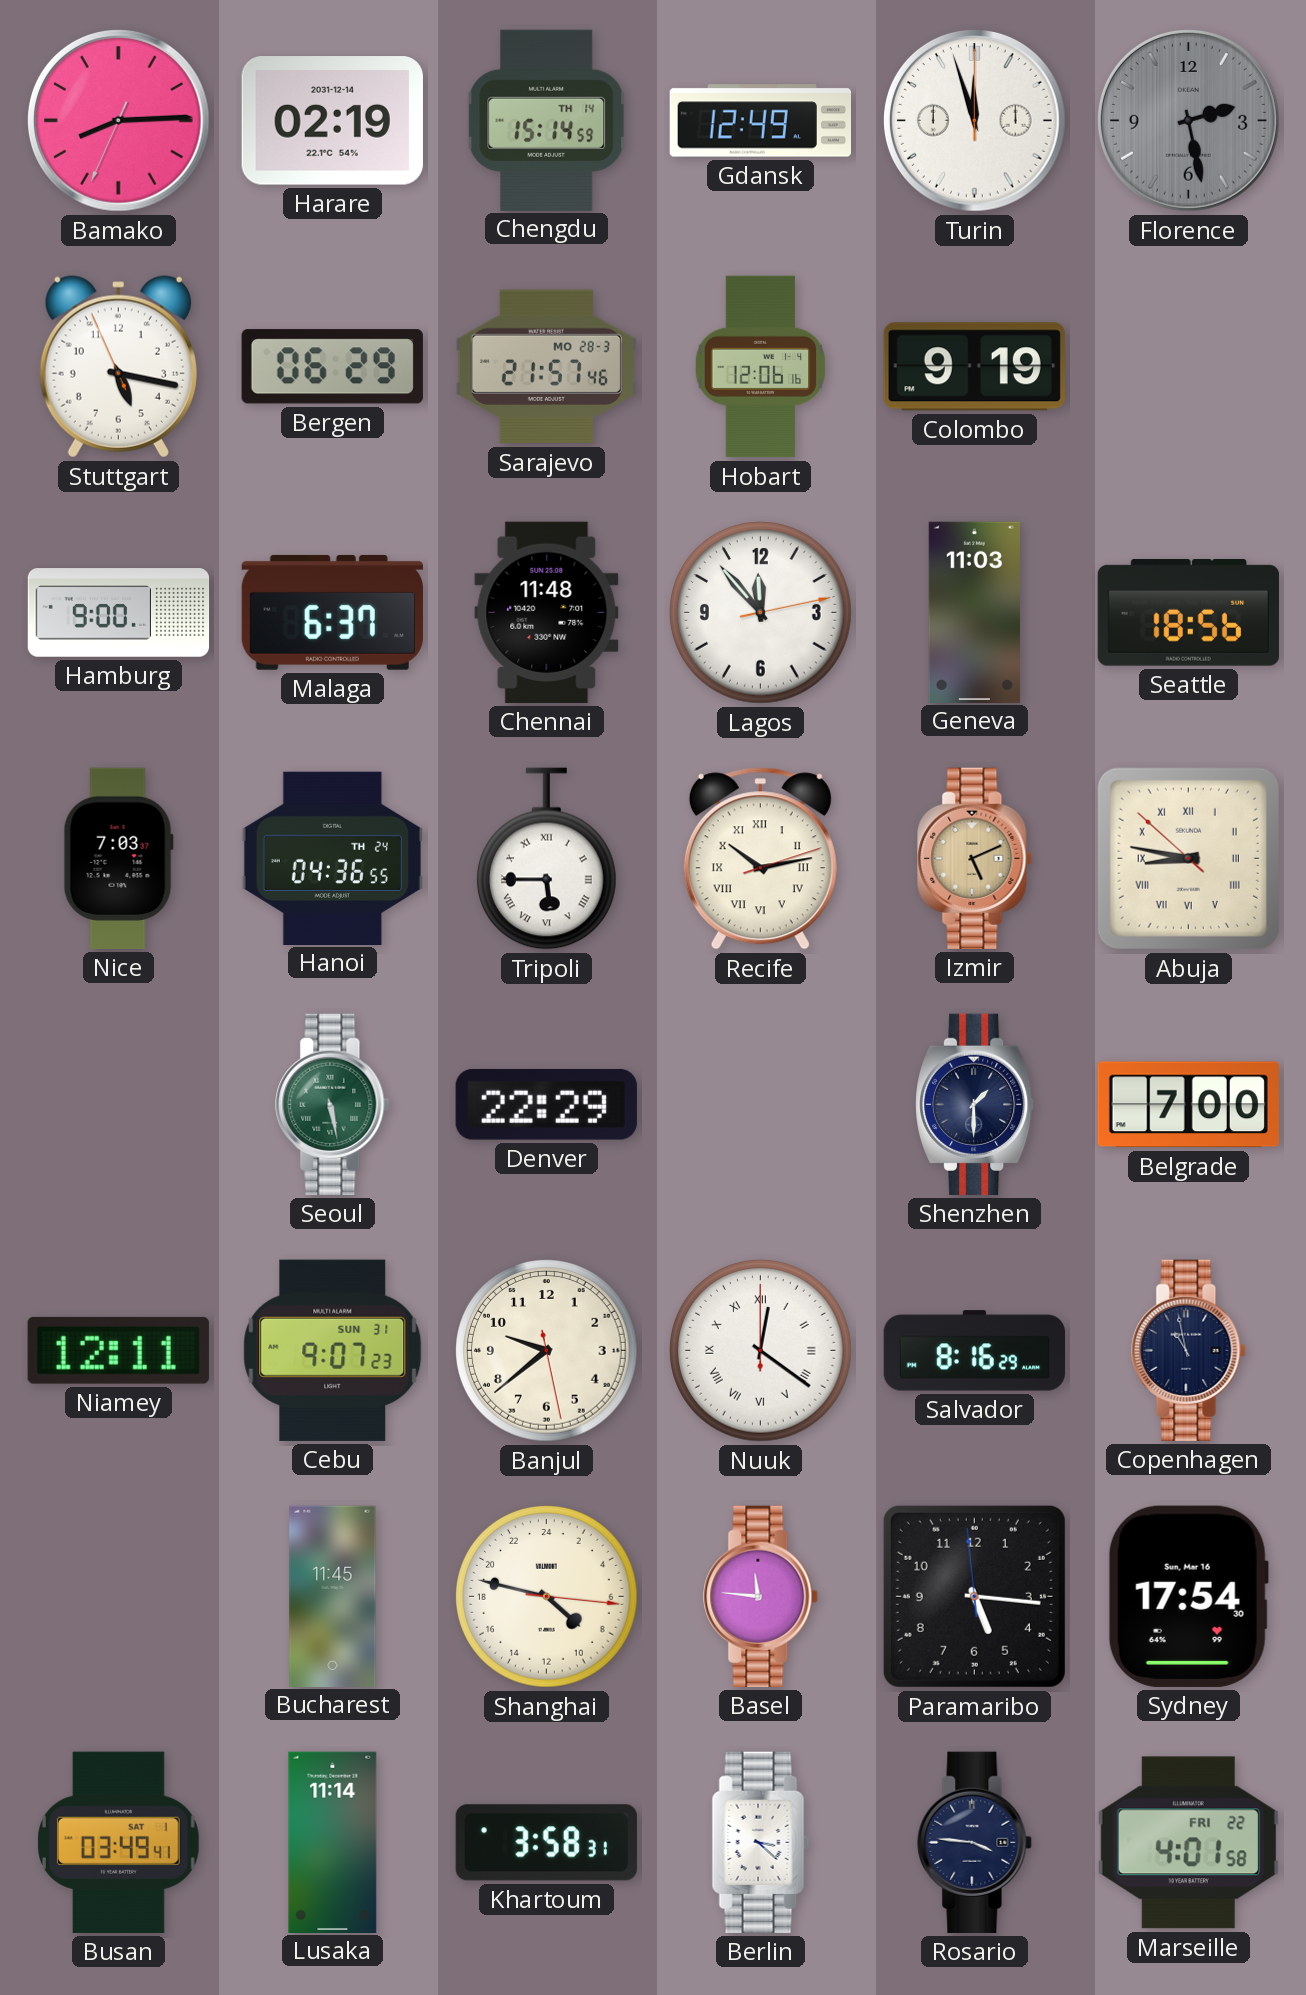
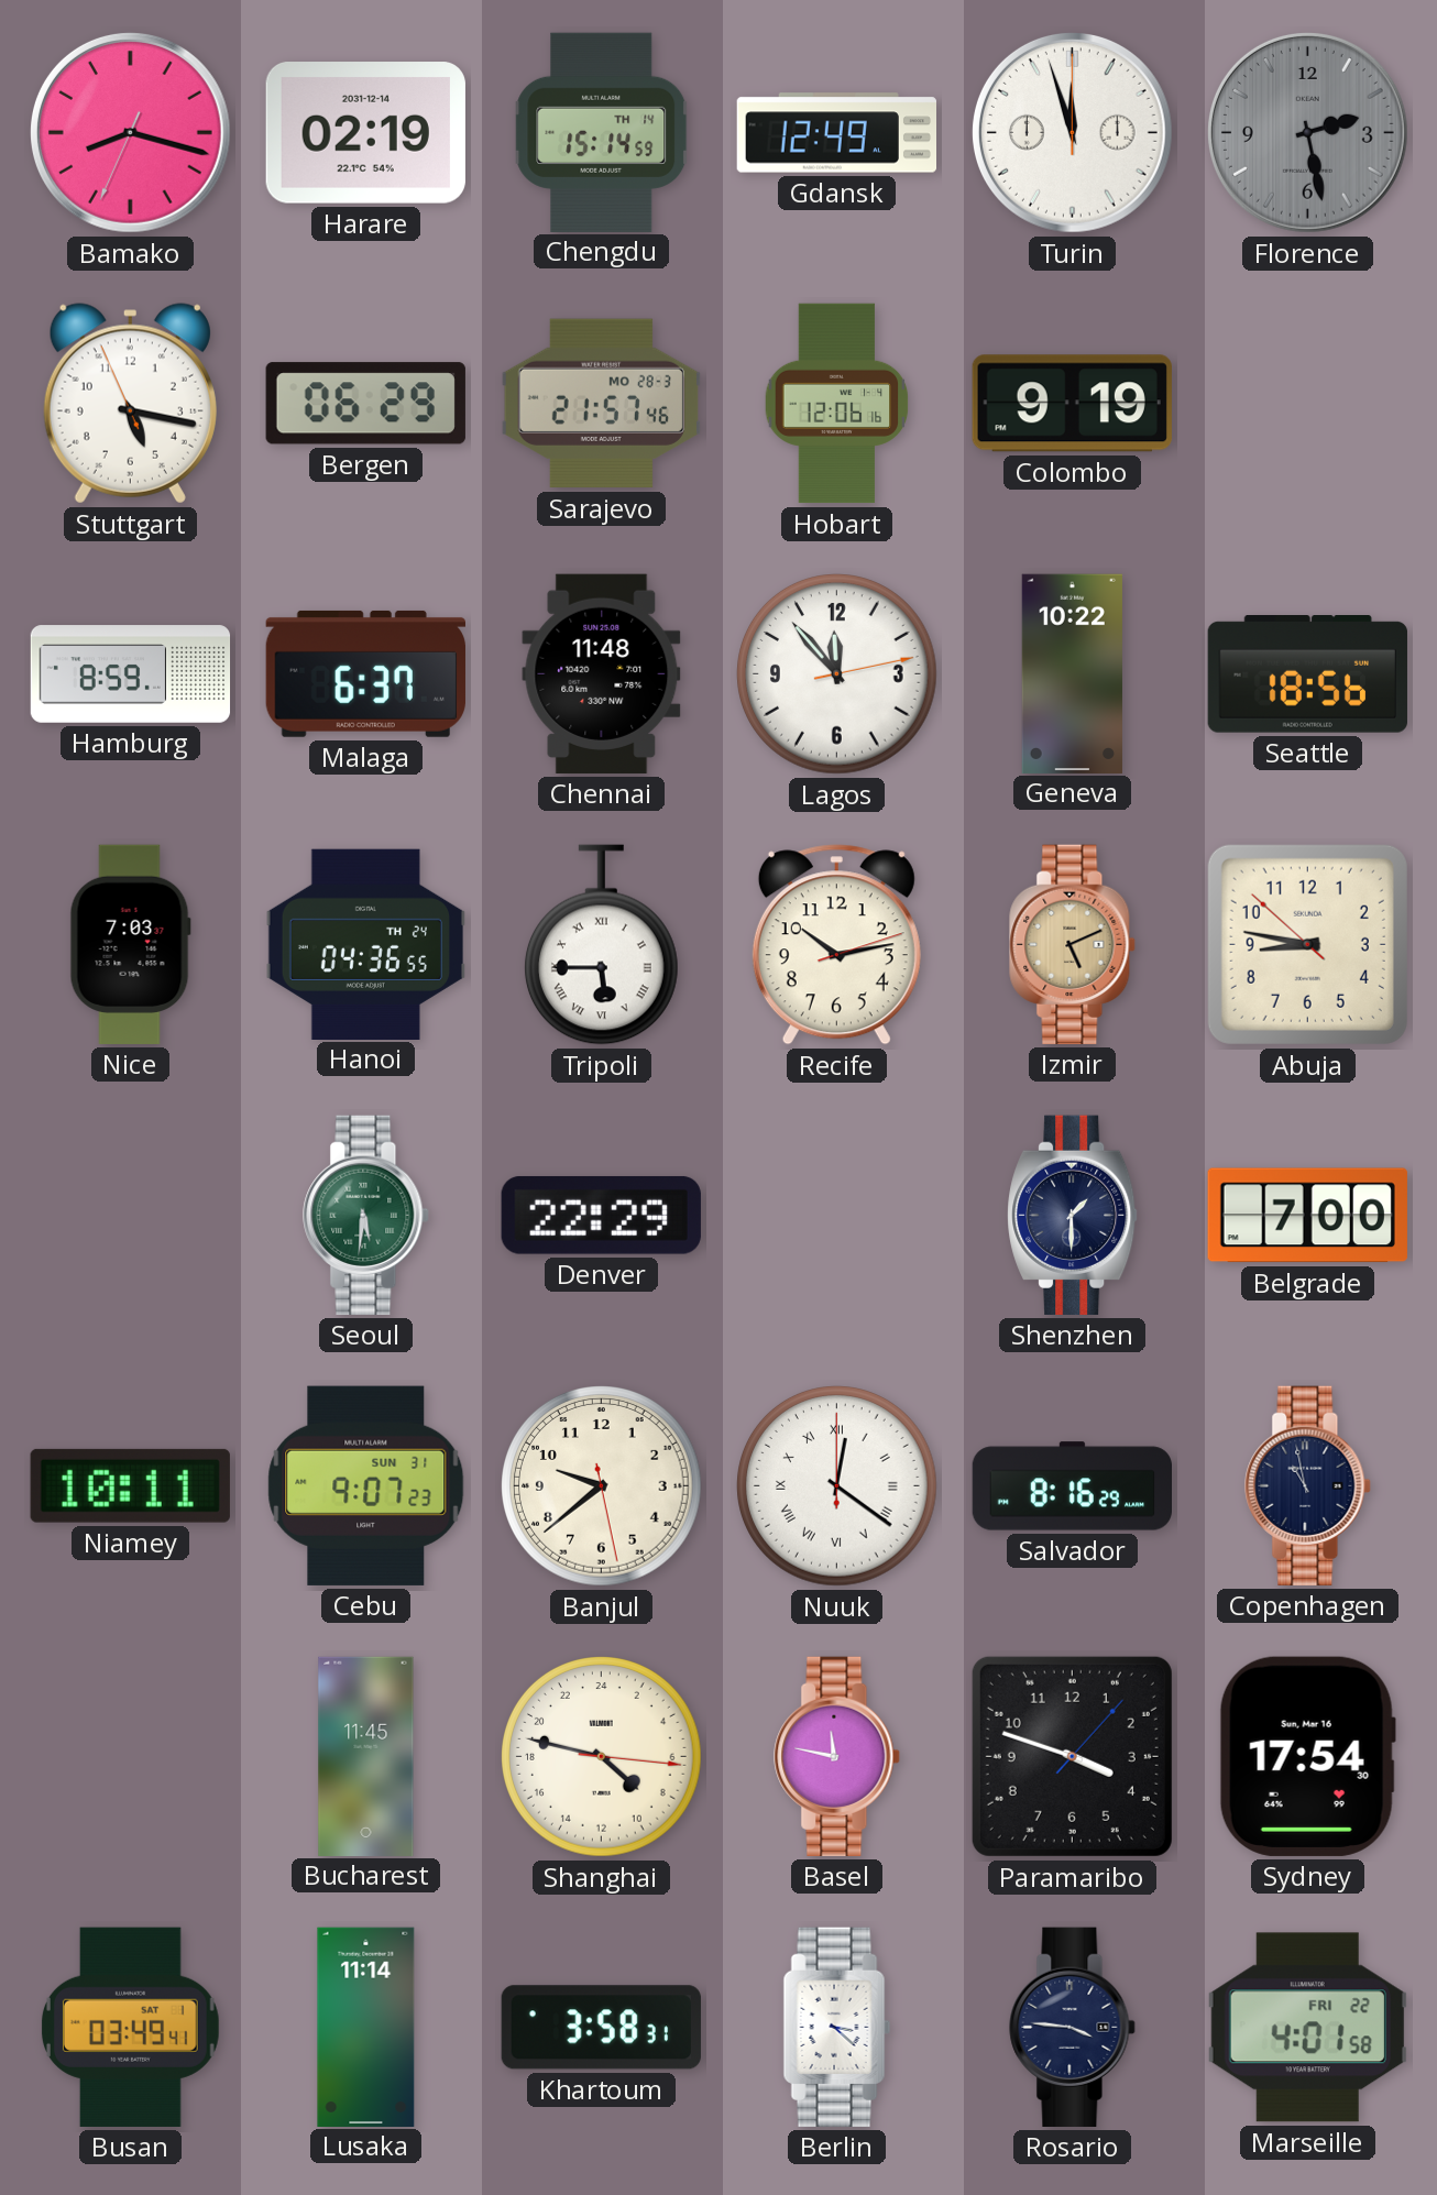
Bamako: 8:14 -> 8:17 (130, 132)
Hamburg: 9:00 -> 8:59 (131, 674)
Geneva: 11:03 -> 10:22 (1072, 673)
Recife numerals: Roman -> Arabic (836, 945)
Abuja numerals: Roman -> Arabic (1307, 944)
Seoul: 5:28 -> 5:31 (366, 1215)
Niamey: 12:11 -> 10:11 (130, 1485)
Basel: 11:46 -> 11:47 (837, 1756)
Paramaribo: 5:15 -> 3:48 (1072, 1756)
